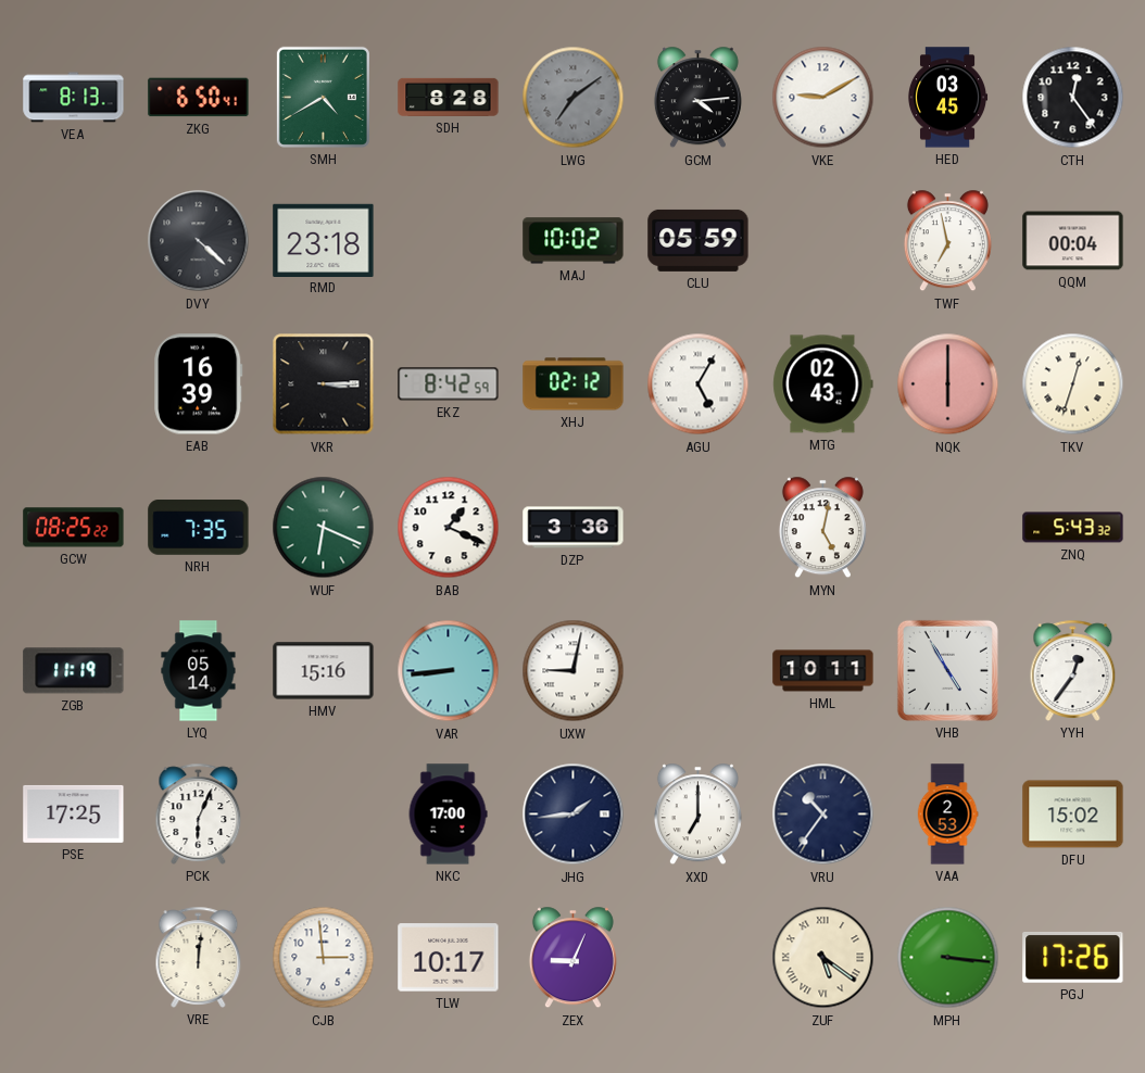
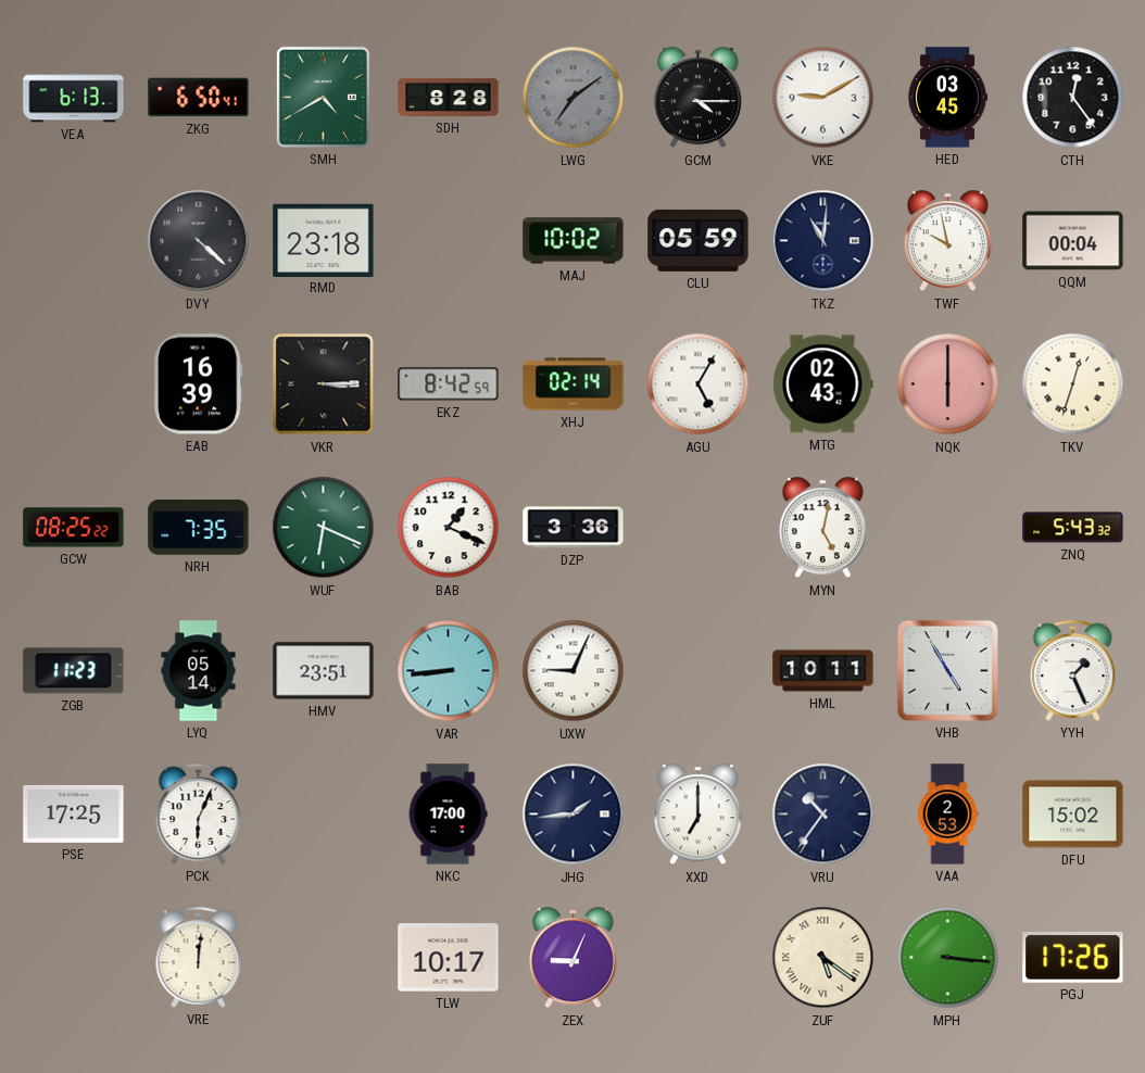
VEA: 8:13 -> 6:13 (74, 98)
GCM: 4:14 -> 4:15 (697, 98)
TKZ: none -> 11:01 (823, 241)
TWF: 6:58 -> 9:58 (947, 241)
XHJ: 02:12 -> 02:14 (574, 384)
ZGB: 11:19 -> 11:23 (74, 671)
HMV: 15:16 -> 23:51 (324, 671)
UXW: 9:02 -> 9:04 (574, 671)
YYH: 12:36 -> 1:26 (1073, 670)
CJB: 2:59 -> none (324, 958)
